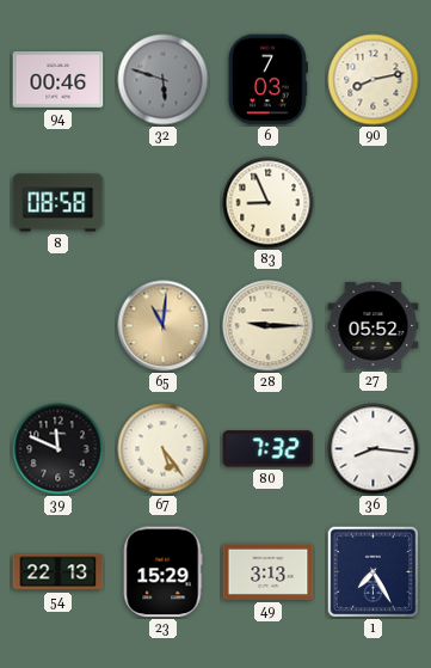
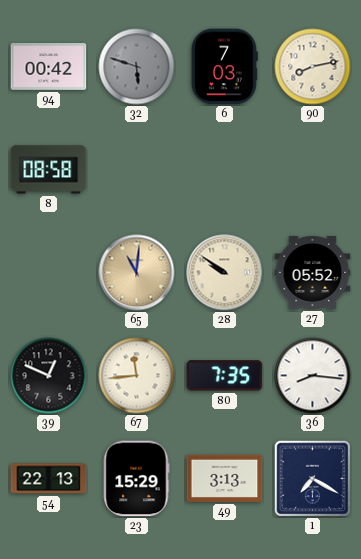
94: 00:46 -> 00:42 (49, 67)
83: 8:56 -> none (269, 203)
28: 9:15 -> 9:51 (225, 273)
39: 11:49 -> 12:49 (49, 376)
67: 5:24 -> 11:44 (137, 376)
80: 7:32 -> 7:35 (225, 376)
1: 7:25 -> 7:20 (312, 478)
